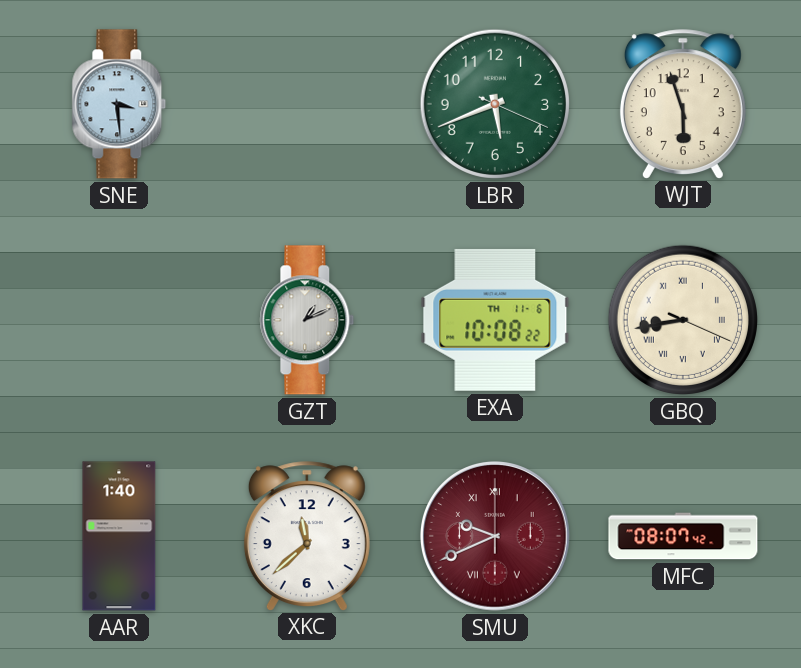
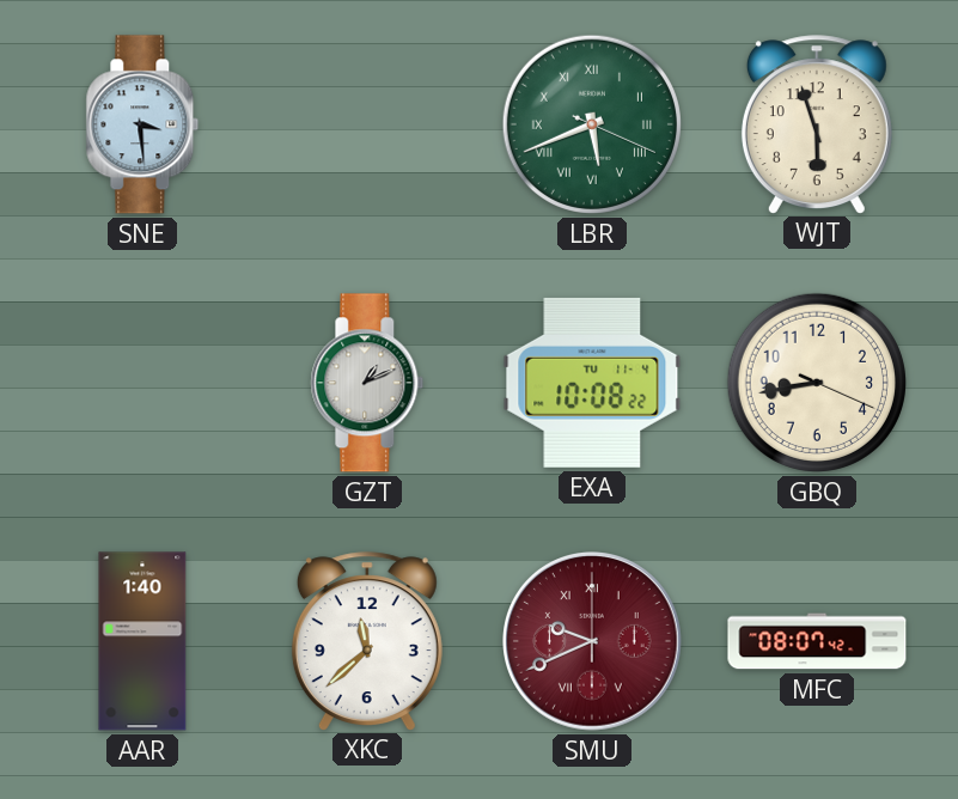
LBR numerals: Arabic -> Roman (592, 124)
EXA date: TH 11-6 -> TU 11-4 (592, 383)
GBQ numerals: Roman -> Arabic (817, 383)
